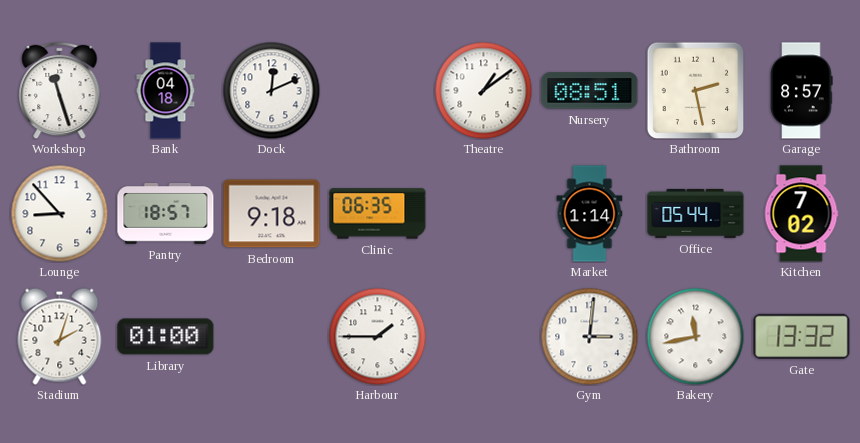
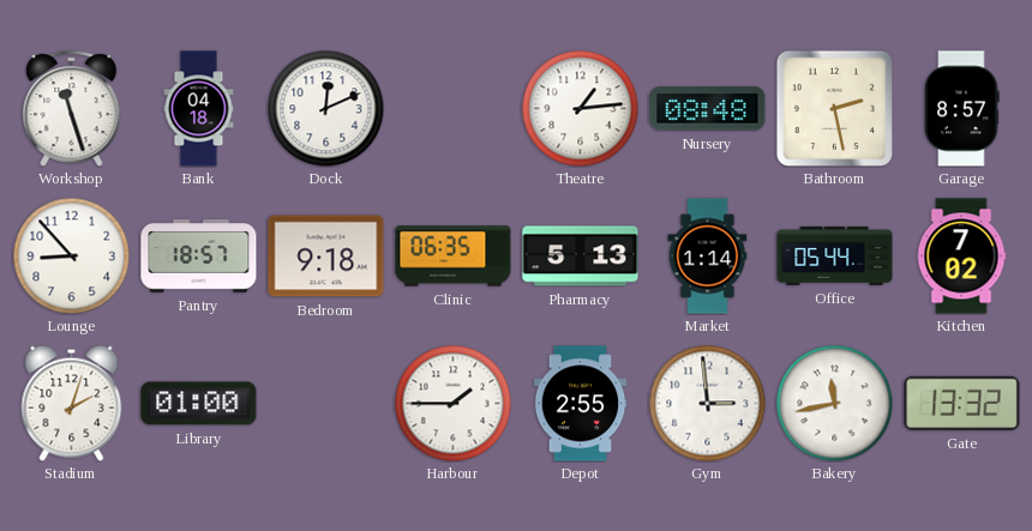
Theatre: 1:09 -> 1:14 (580, 108)
Nursery: 08:51 -> 08:48 (708, 109)
Pharmacy: none -> 5:13 (581, 257)
Depot: none -> 2:55 (581, 404)
Gym: 3:01 -> 2:59 (707, 403)
